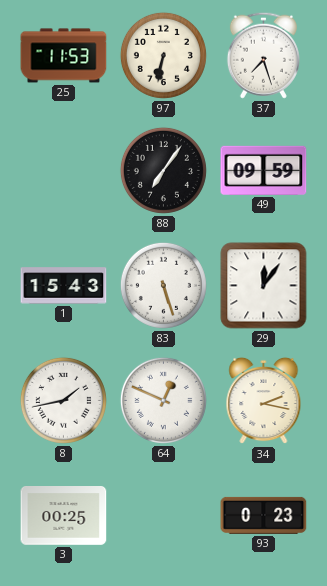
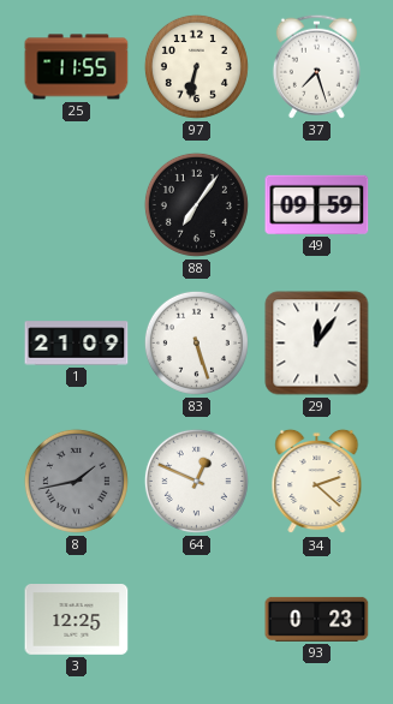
25: 11:53 -> 11:55 (77, 67)
1: 15:43 -> 21:09 (77, 344)
8 dial: white -> grey (76, 481)
34: 2:17 -> 2:22 (317, 482)
3: 00:25 -> 12:25 (77, 620)
